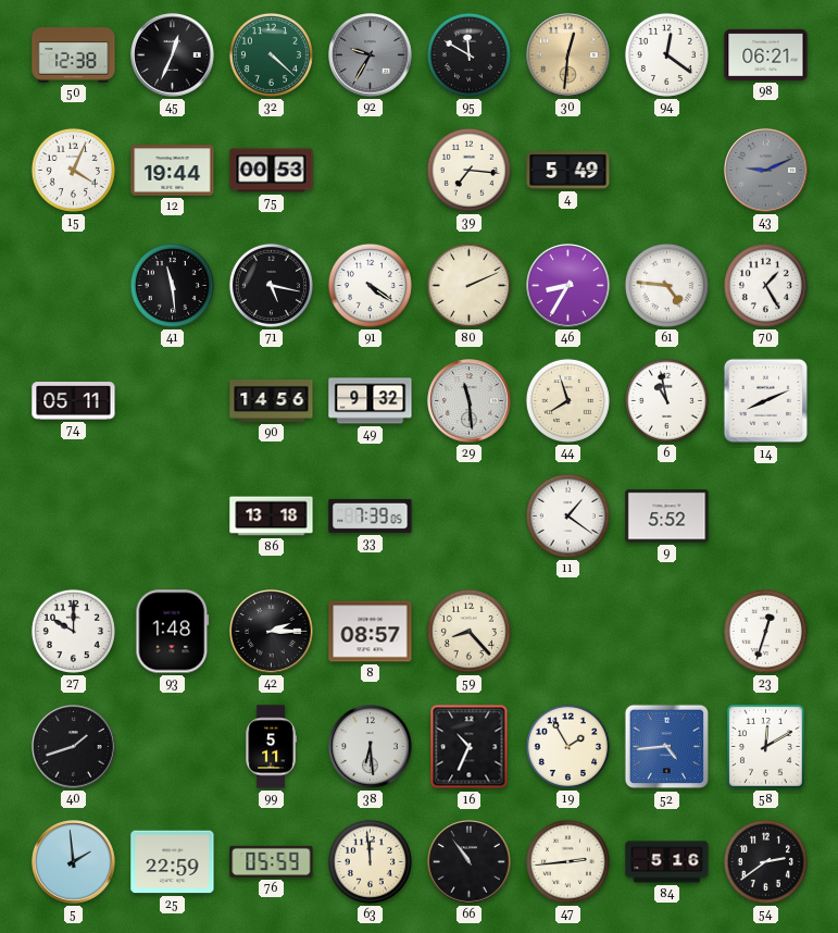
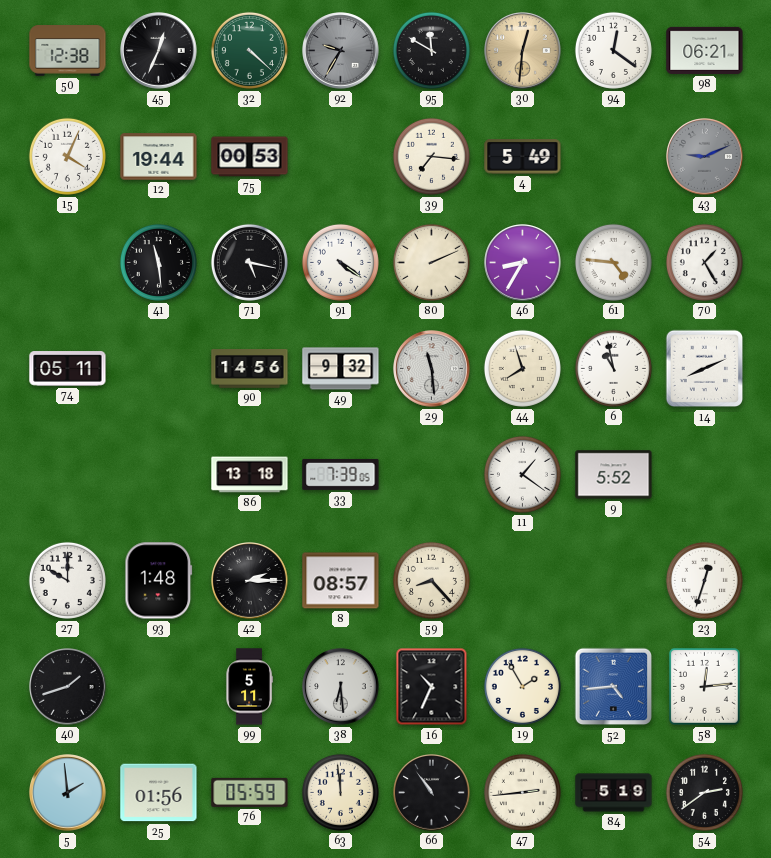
58: 12:10 -> 12:14 (704, 686)
25: 22:59 -> 01:56 (159, 793)
84: 5:16 -> 5:19 (614, 793)
